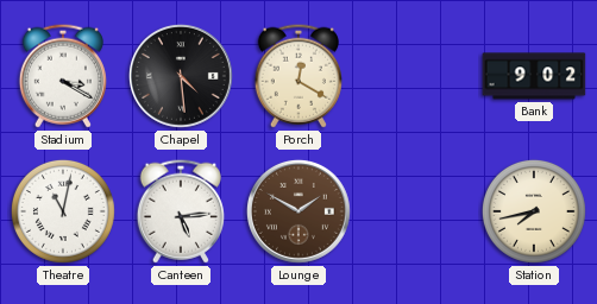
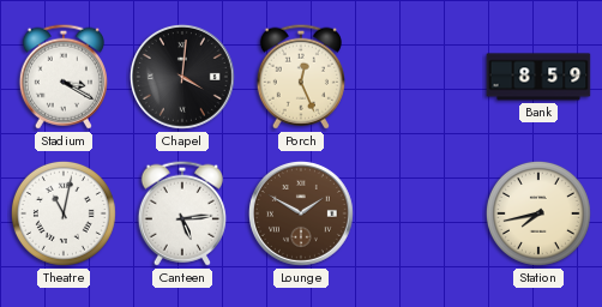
Chapel: 4:29 -> 4:01 (182, 77)
Porch: 12:20 -> 12:26 (301, 77)
Bank: 9:02 -> 8:59 (538, 77)
